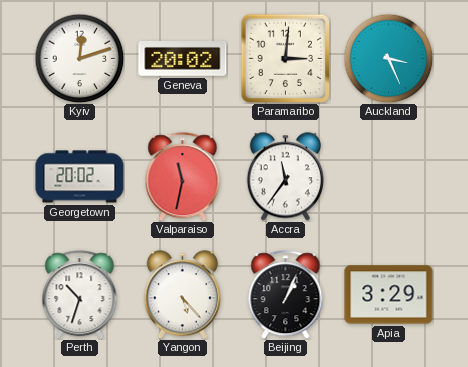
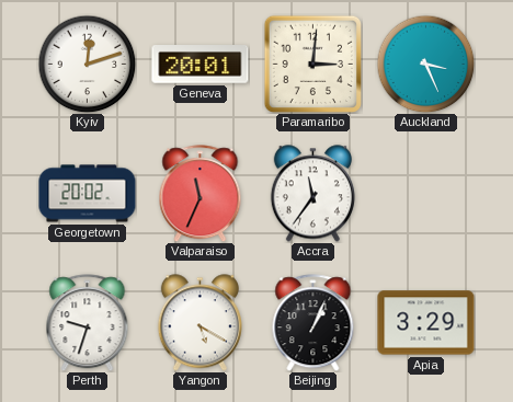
Geneva: 20:02 -> 20:01 (201, 65)
Valparaiso: 11:32 -> 11:34 (201, 194)
Perth: 10:33 -> 9:33 (88, 323)
Yangon: 5:23 -> 5:20 (200, 323)
